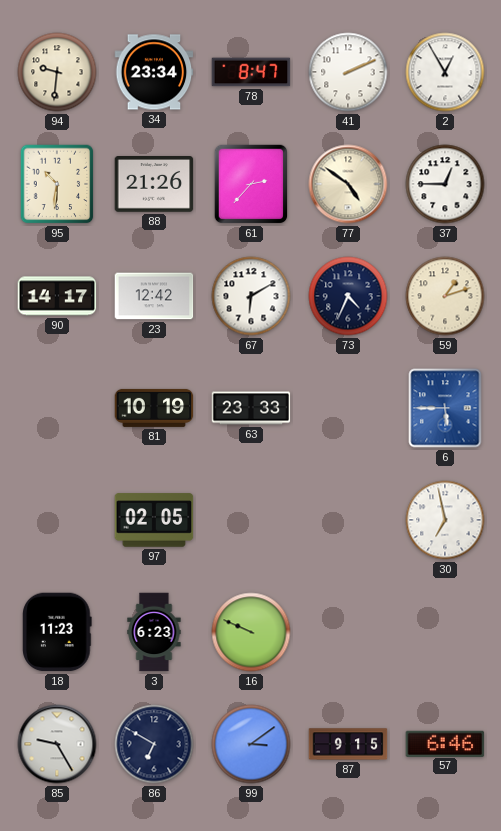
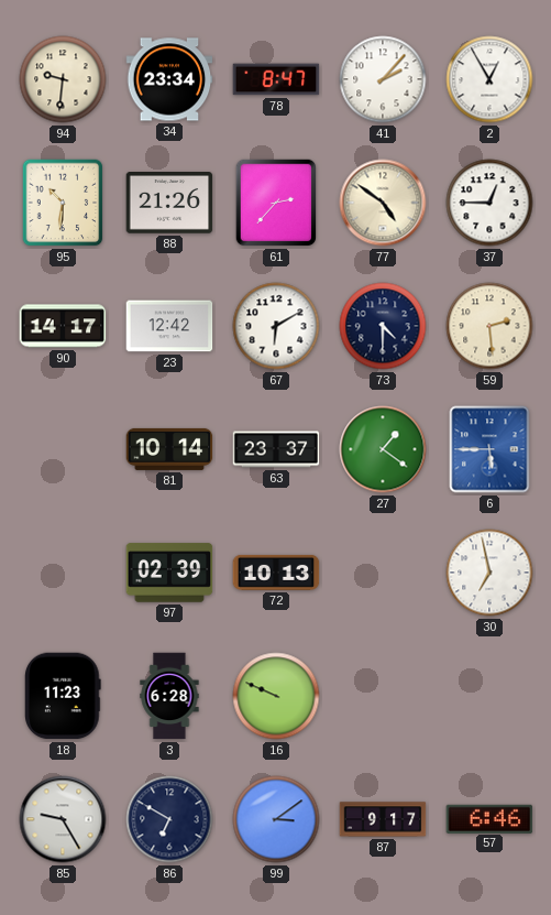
41: 2:11 -> 2:07 (383, 79)
73: 4:34 -> 4:30 (383, 326)
59: 1:12 -> 2:29 (489, 326)
81: 10:19 -> 10:14 (169, 449)
63: 23:33 -> 23:37 (276, 449)
27: none -> 1:21 (383, 449)
97: 02:05 -> 02:39 (169, 573)
72: none -> 10:13 (276, 573)
3: 6:23 -> 6:28 (169, 696)
87: 9:15 -> 9:17 (383, 819)
